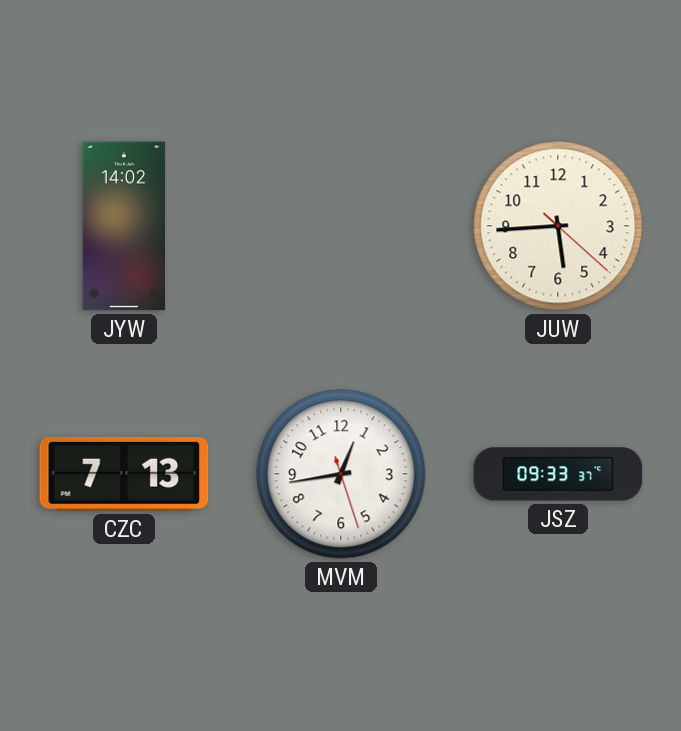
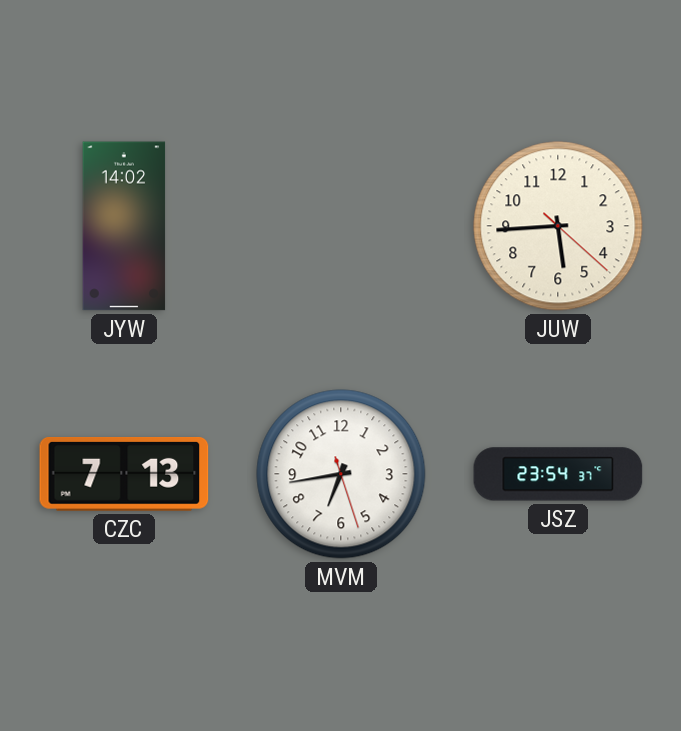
MVM: 12:43 -> 6:43 (341, 474)
JSZ: 09:33 -> 23:54 (558, 474)
